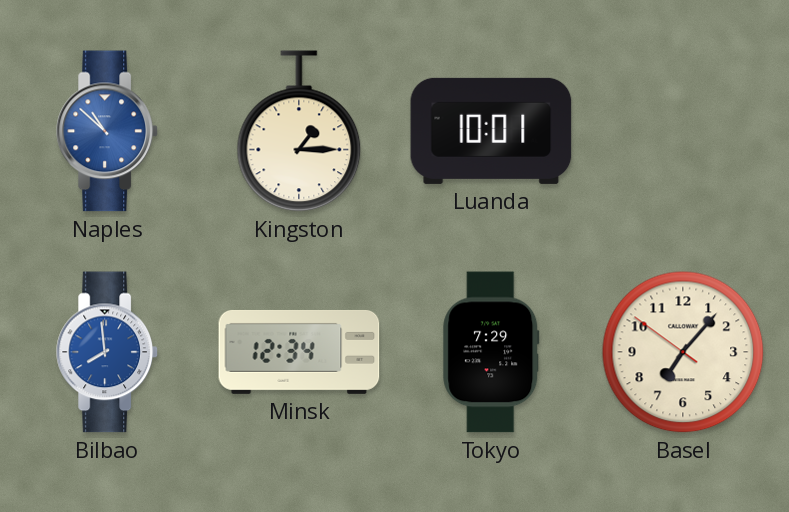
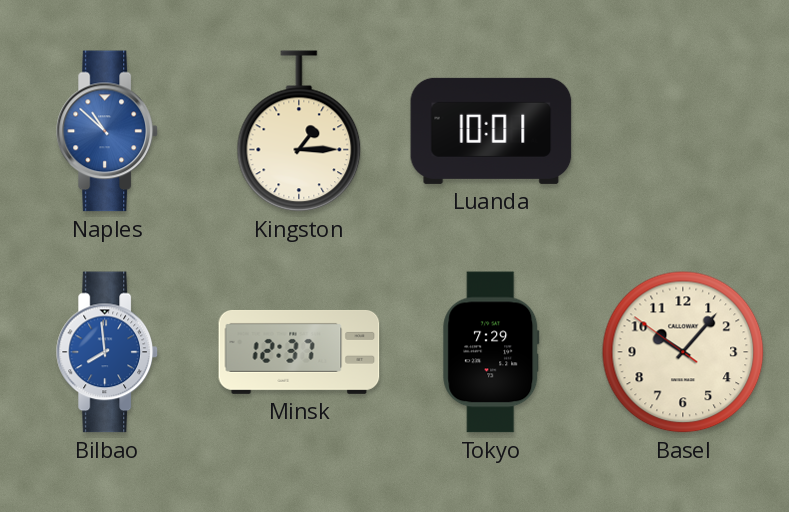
Minsk: 12:34 -> 12:37 (299, 352)
Basel: 7:06 -> 10:06 (683, 352)
